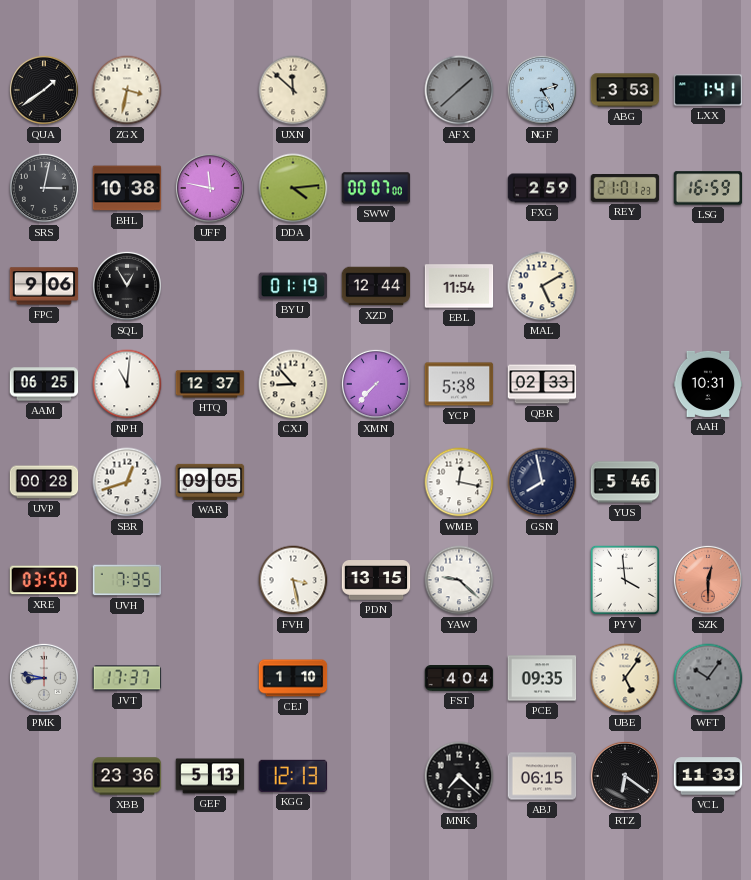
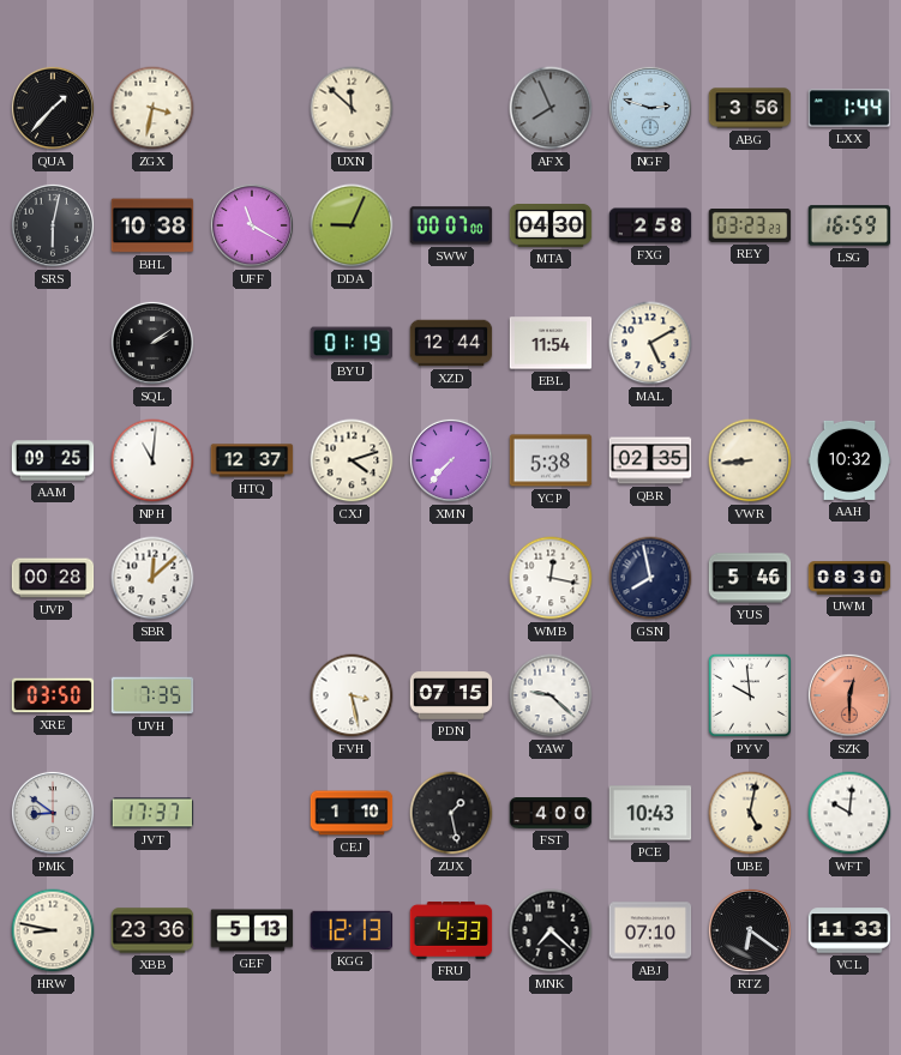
QUA: 1:39 -> 1:37 (53, 108)
AFX: 1:38 -> 7:56 (551, 108)
NGF: 2:25 -> 2:48 (650, 108)
ABG: 3:53 -> 3:56 (750, 108)
LXX: 1:41 -> 1:44 (849, 108)
SRS: 3:02 -> 6:02 (53, 225)
UFF: 11:47 -> 11:20 (252, 225)
DDA: 4:14 -> 9:04 (352, 225)
MTA: none -> 04:30 (551, 227)
FXG: 2:59 -> 2:58 (650, 225)
REY: 21:01 -> 03:23 (750, 227)
FPC: 9:06 -> none (44, 286)
SQL: 12:55 -> 2:09 (152, 343)
AAM: 06:25 -> 09:25 (53, 460)
CXJ: 8:53 -> 4:12 (352, 460)
QBR: 02:33 -> 02:35 (650, 460)
VWR: none -> 8:44 (750, 460)
AAH: 10:31 -> 10:32 (849, 460)
SBR: 12:42 -> 12:08 (152, 578)
WAR: 09:05 -> none (210, 482)
UWM: none -> 08:30 (849, 578)
PDN: 13:15 -> 07:15 (451, 695)
PYV: 3:59 -> 9:59 (750, 695)
PMK: 8:47 -> 8:51 (53, 813)
ZUX: none -> 1:28 (451, 813)
FST: 4:04 -> 4:00 (551, 814)
PCE: 09:35 -> 10:43 (650, 813)
UBE: 5:06 -> 5:02 (750, 813)
WFT: 10:06 -> 10:01 (849, 813)
WFT dial: grey -> white (849, 813)
HRW: none -> 8:47 (53, 930)
FRU: none -> 4:33 (451, 930)
ABJ: 06:15 -> 07:10 (650, 930)
